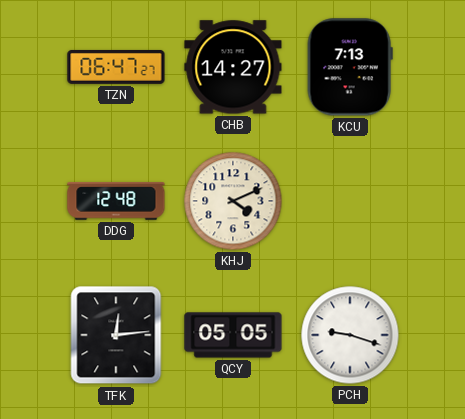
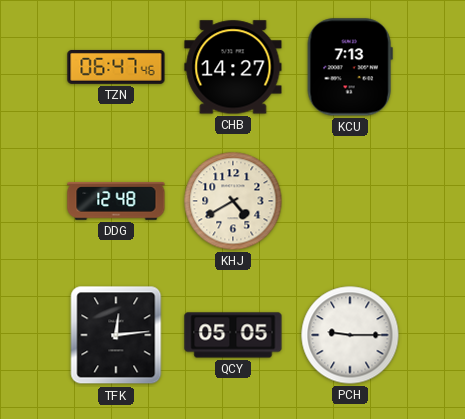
TZN: 06:47:27 -> 06:47:46 (116, 67)
KHJ: 4:11 -> 4:40 (233, 201)
PCH: 9:18 -> 9:15 (350, 335)
